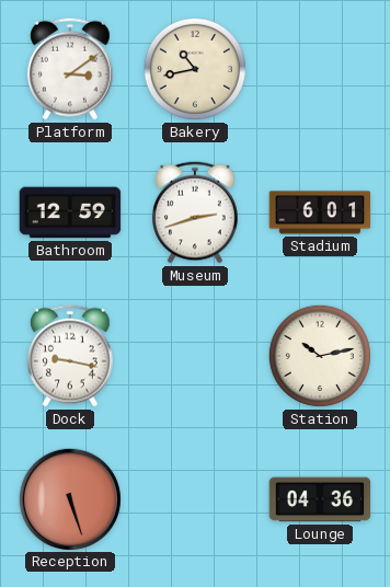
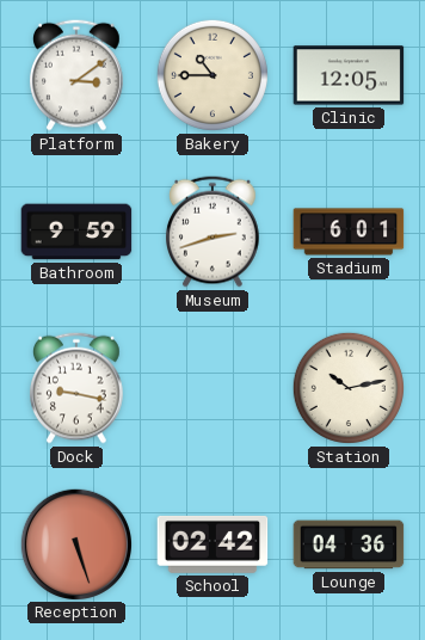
Bakery: 10:43 -> 10:45 (213, 75)
Clinic: none -> 12:05 (349, 75)
Bathroom: 12:59 -> 9:59 (76, 232)
School: none -> 02:42 (213, 544)
